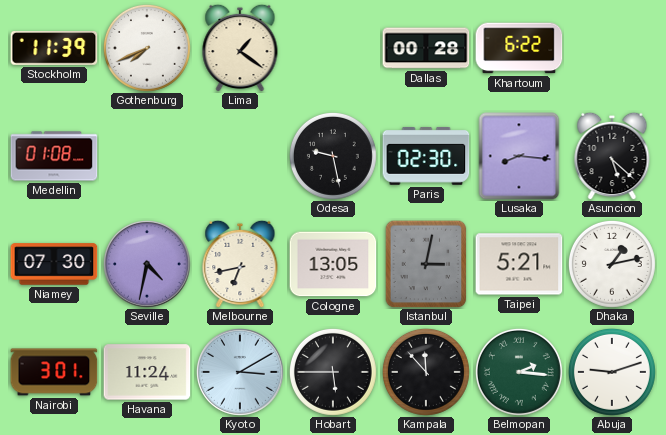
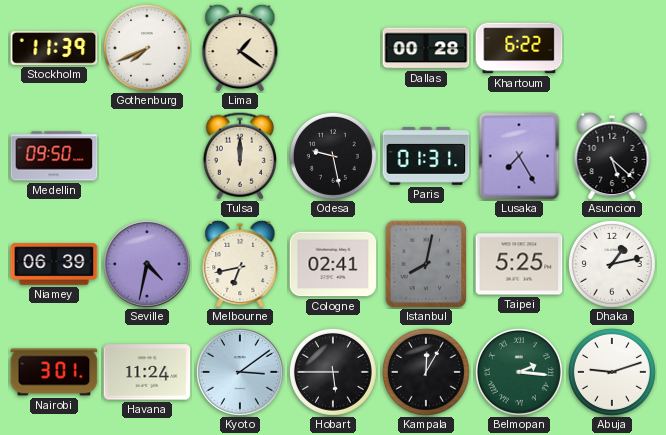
Medellin: 01:08 -> 09:50 (54, 156)
Tulsa: none -> 12:00 (240, 156)
Paris: 02:30 -> 01:31 (426, 156)
Lusaka: 8:16 -> 7:25 (519, 156)
Niamey: 07:30 -> 06:39 (54, 264)
Cologne: 13:05 -> 02:41 (333, 264)
Istanbul: 3:02 -> 8:02 (426, 264)
Taipei: 5:21 -> 5:25 (519, 264)
Kyoto: 3:10 -> 3:09 (240, 372)
Kampala: 11:53 -> 12:05 (426, 372)
